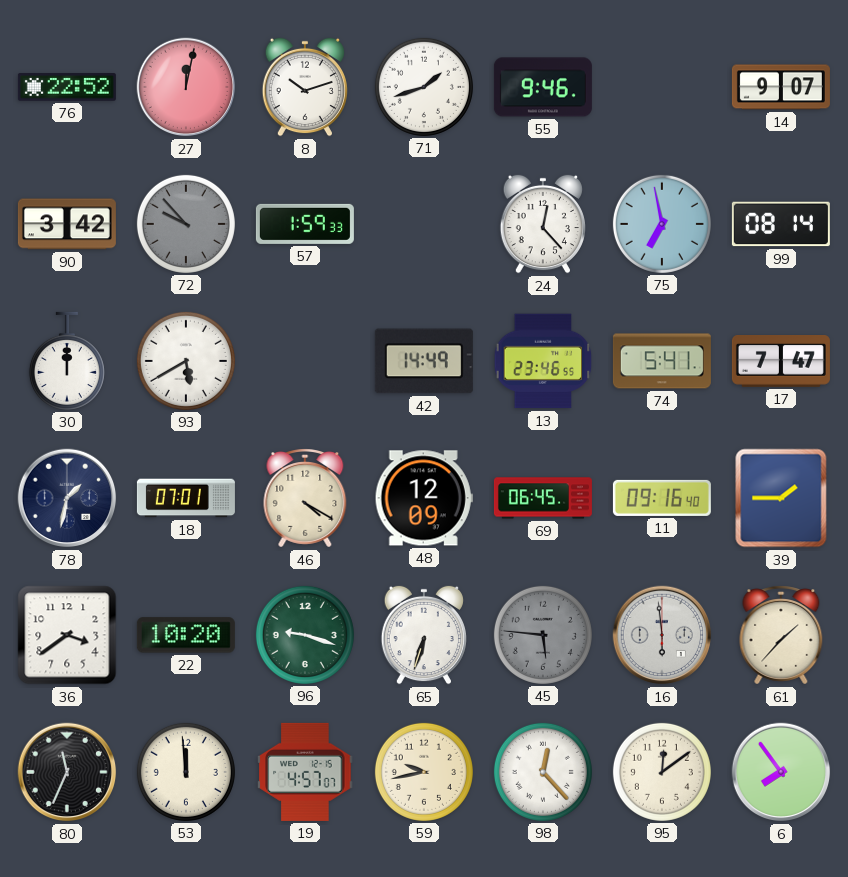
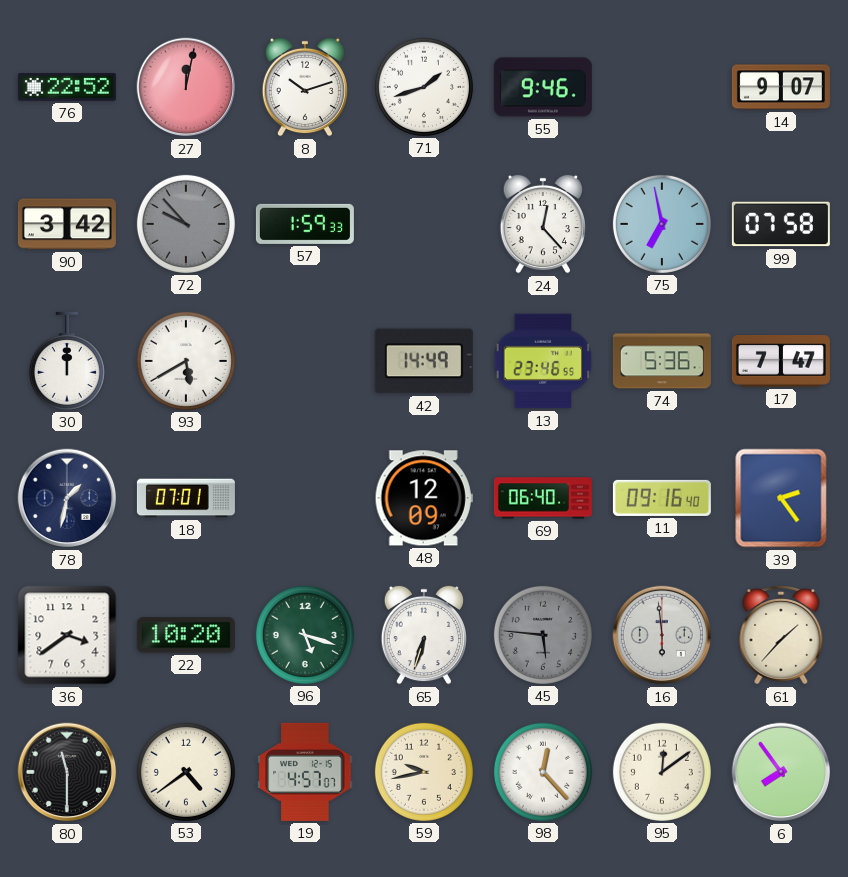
99: 08:14 -> 07:58 (781, 224)
74: 5:41 -> 5:36 (662, 361)
46: 4:20 -> none (305, 498)
69: 06:45 -> 06:40 (543, 498)
39: 1:45 -> 2:24 (781, 498)
96: 9:18 -> 5:18 (305, 635)
80: 11:34 -> 11:30 (67, 772)
53: 11:59 -> 4:39 (186, 772)
